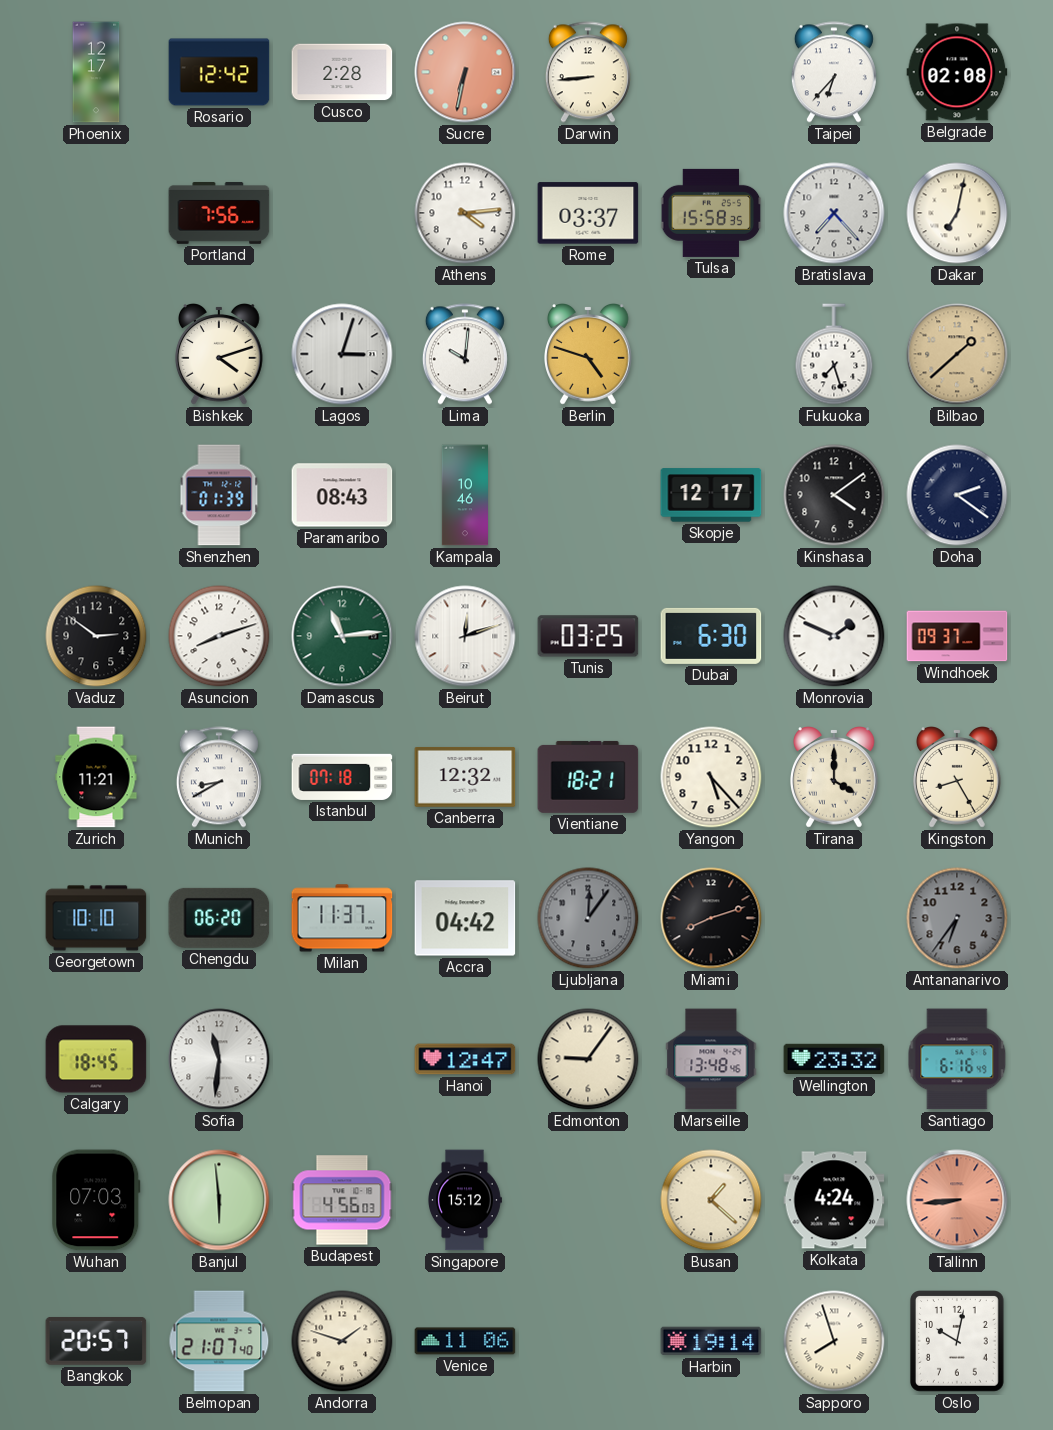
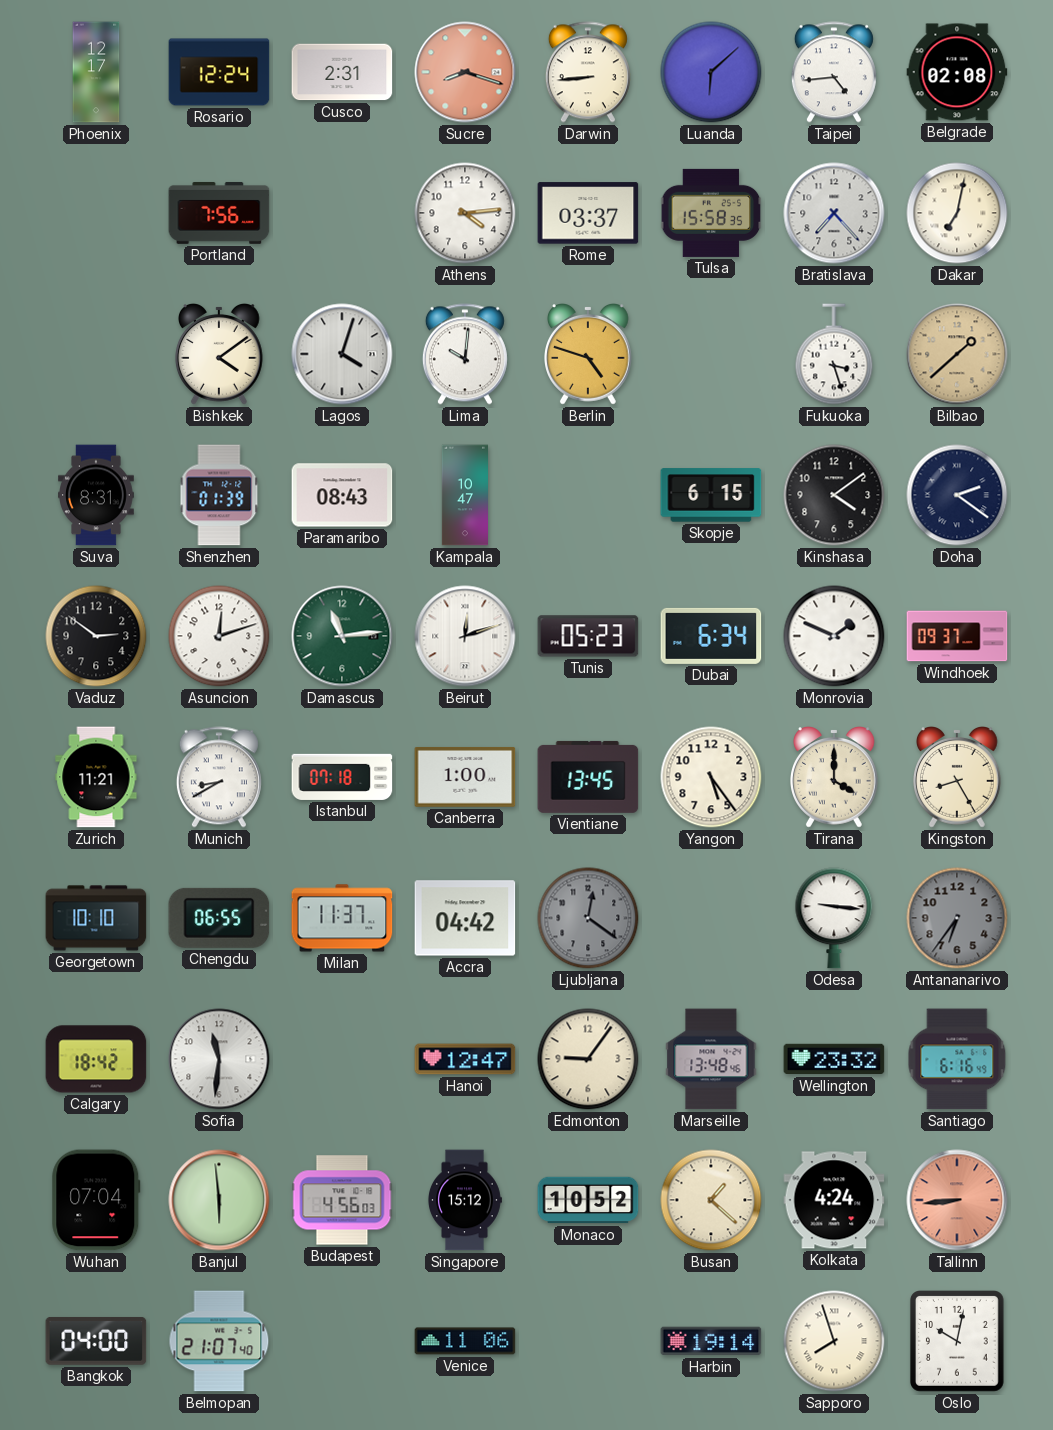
Rosario: 12:42 -> 12:24 (219, 72)
Cusco: 2:28 -> 2:31 (342, 72)
Sucre: 6:32 -> 8:18 (465, 72)
Luanda: none -> 6:08 (711, 72)
Taipei: 6:37 -> 4:44 (834, 72)
Bishkek: 4:12 -> 4:09 (220, 354)
Lagos: 3:03 -> 4:03 (342, 354)
Fukuoka: 7:27 -> 3:27 (834, 354)
Suva: none -> 8:31 (97, 495)
Kampala: 10:46 -> 10:47 (465, 495)
Skopje: 12:17 -> 6:15 (711, 495)
Asuncion: 8:12 -> 12:12 (219, 636)
Tunis: 03:25 -> 05:23 (588, 636)
Dubai: 6:30 -> 6:34 (711, 636)
Canberra: 12:32 -> 1:00 (465, 777)
Vientiane: 18:21 -> 13:45 (588, 777)
Yangon: 5:23 -> 5:24 (711, 777)
Chengdu: 06:20 -> 06:55 (219, 918)
Ljubljana: 12:06 -> 12:21 (588, 918)
Miami: 8:12 -> none (711, 918)
Odesa: none -> 9:16 (834, 918)
Calgary: 18:45 -> 18:42 (96, 1059)
Wuhan: 07:03 -> 07:04 (96, 1200)
Monaco: none -> 10:52 (588, 1200)
Bangkok: 20:57 -> 04:00 (96, 1341)
Andorra: 1:48 -> none (342, 1341)
